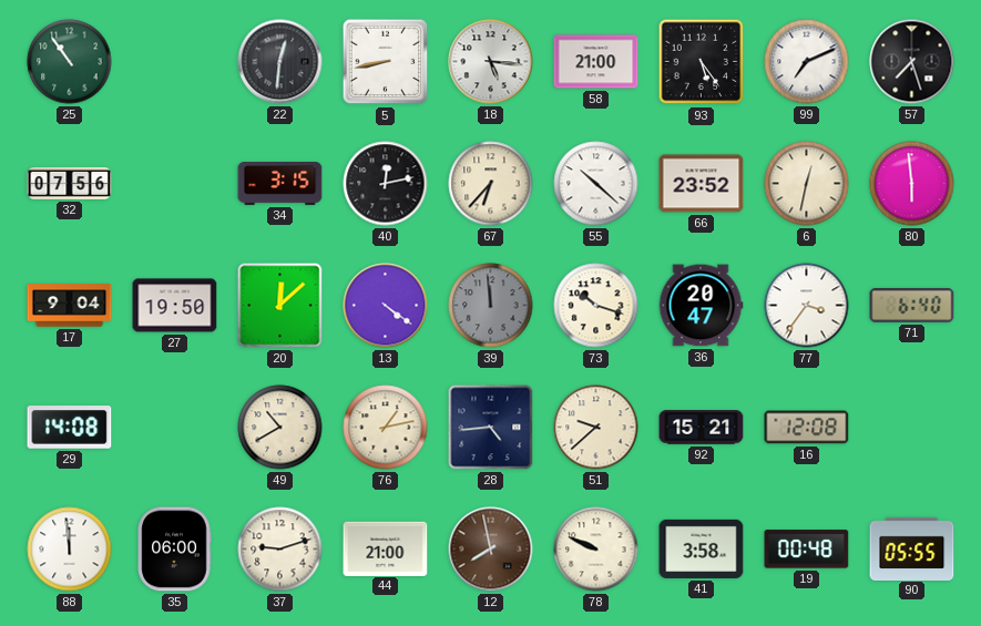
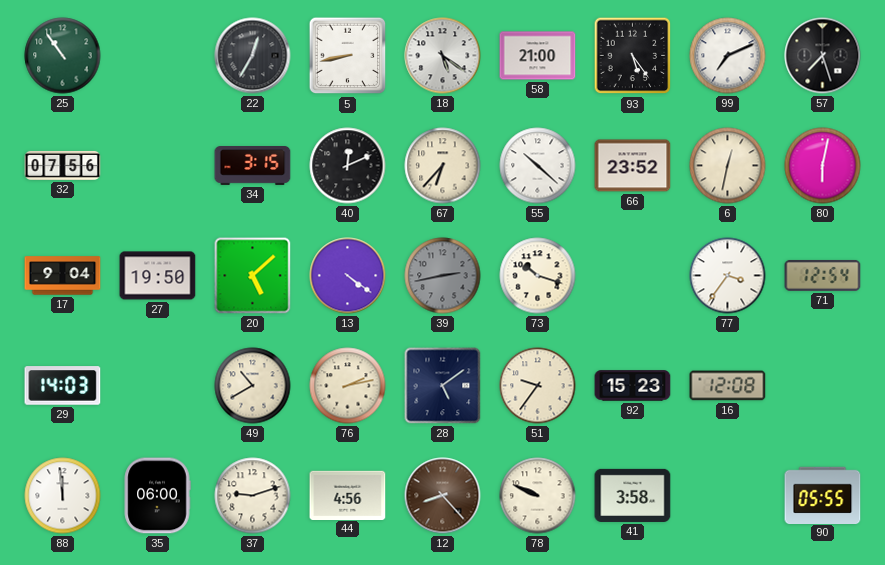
22: 12:31 -> 12:35 (253, 56)
18: 5:16 -> 5:21 (443, 56)
40: 12:13 -> 12:11 (348, 166)
80: 5:59 -> 6:02 (823, 166)
20: 12:08 -> 5:08 (253, 276)
39: 11:59 -> 2:43 (443, 276)
36: 20:47 -> none (701, 306)
71: 6:40 -> 12:54 (823, 275)
29: 14:08 -> 14:03 (63, 386)
76: 1:13 -> 2:13 (348, 386)
28: 4:44 -> 5:09 (443, 386)
51: 9:38 -> 9:36 (538, 386)
92: 15:21 -> 15:23 (633, 386)
44: 21:00 -> 4:56 (348, 495)
12: 7:58 -> 8:23 (443, 496)
19: 00:48 -> none (807, 550)
